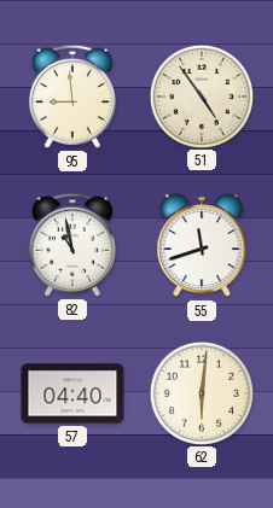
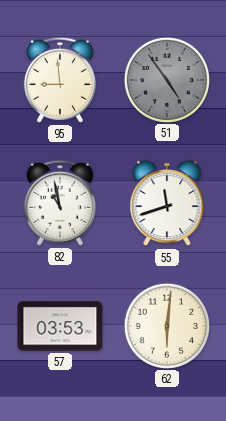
51 dial: cream -> grey (166, 79)
57: 04:40 -> 03:53 (60, 326)
